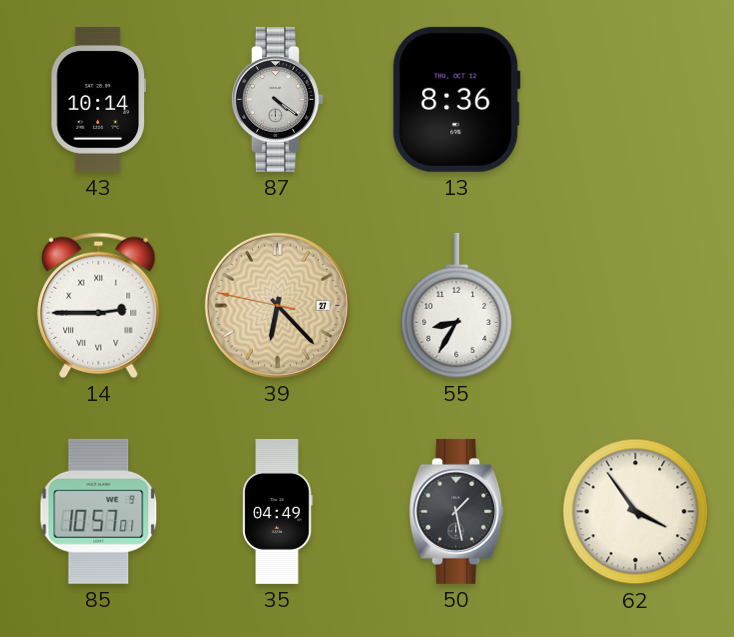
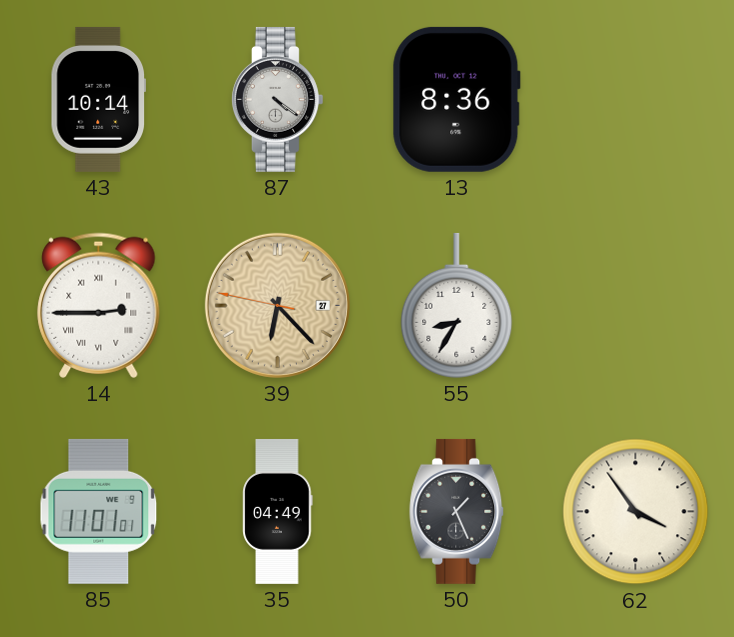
85: 10:57 -> 11:01 (99, 511)
50: 1:28 -> 1:26 (457, 511)
